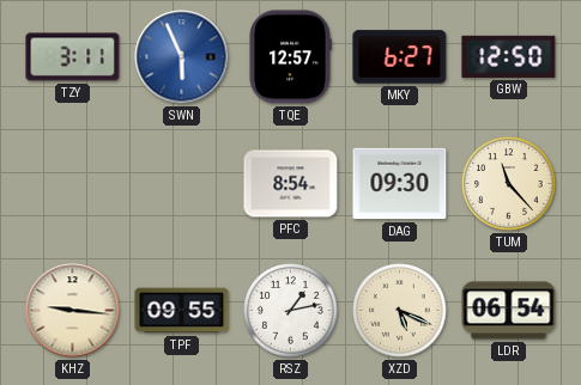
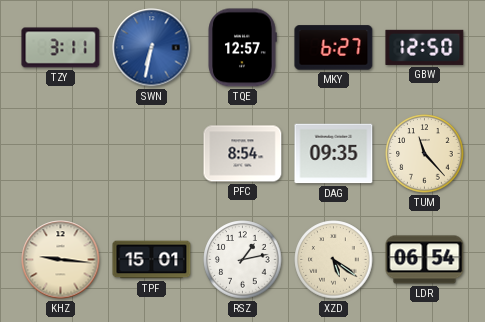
SWN: 5:56 -> 6:32 (152, 48)
DAG: 09:30 -> 09:35 (334, 154)
TPF: 09:55 -> 15:01 (152, 260)
XZD: 5:19 -> 5:21 (334, 260)
